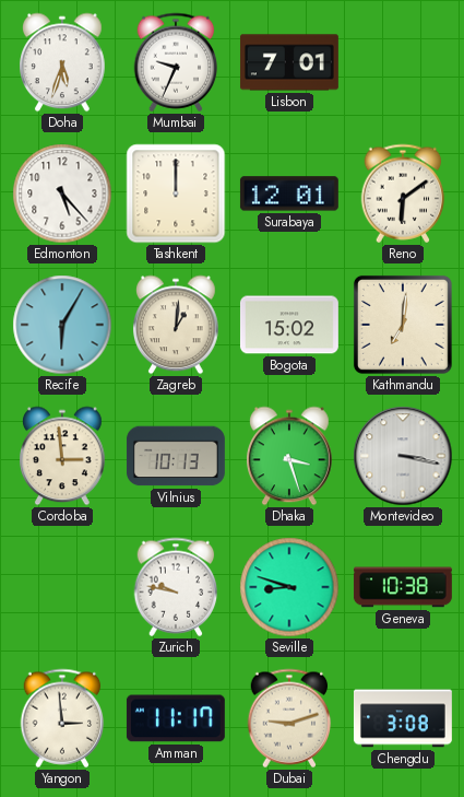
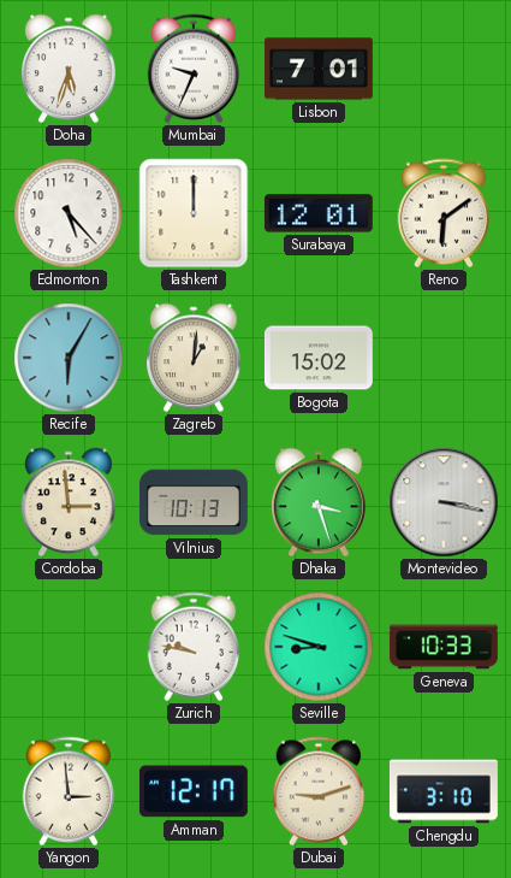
Kathmandu: 7:01 -> none (403, 325)
Geneva: 10:38 -> 10:33 (444, 647)
Amman: 11:17 -> 12:17 (194, 791)
Chengdu: 3:08 -> 3:10 (444, 791)
